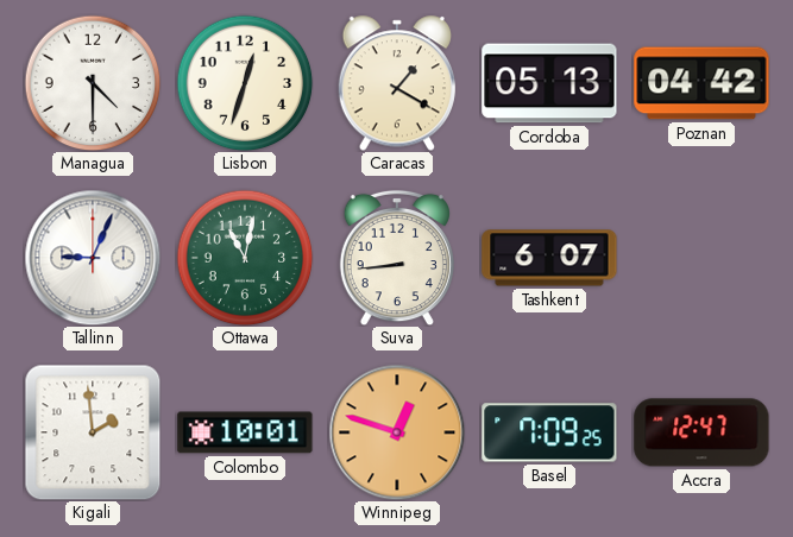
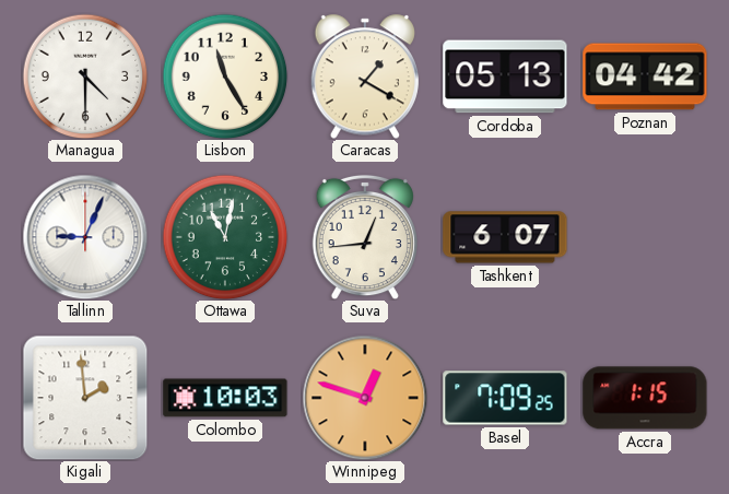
Lisbon: 12:33 -> 11:25 (225, 77)
Suva: 8:44 -> 12:44 (365, 237)
Colombo: 10:01 -> 10:03 (225, 398)
Accra: 12:47 -> 1:15 (645, 398)
